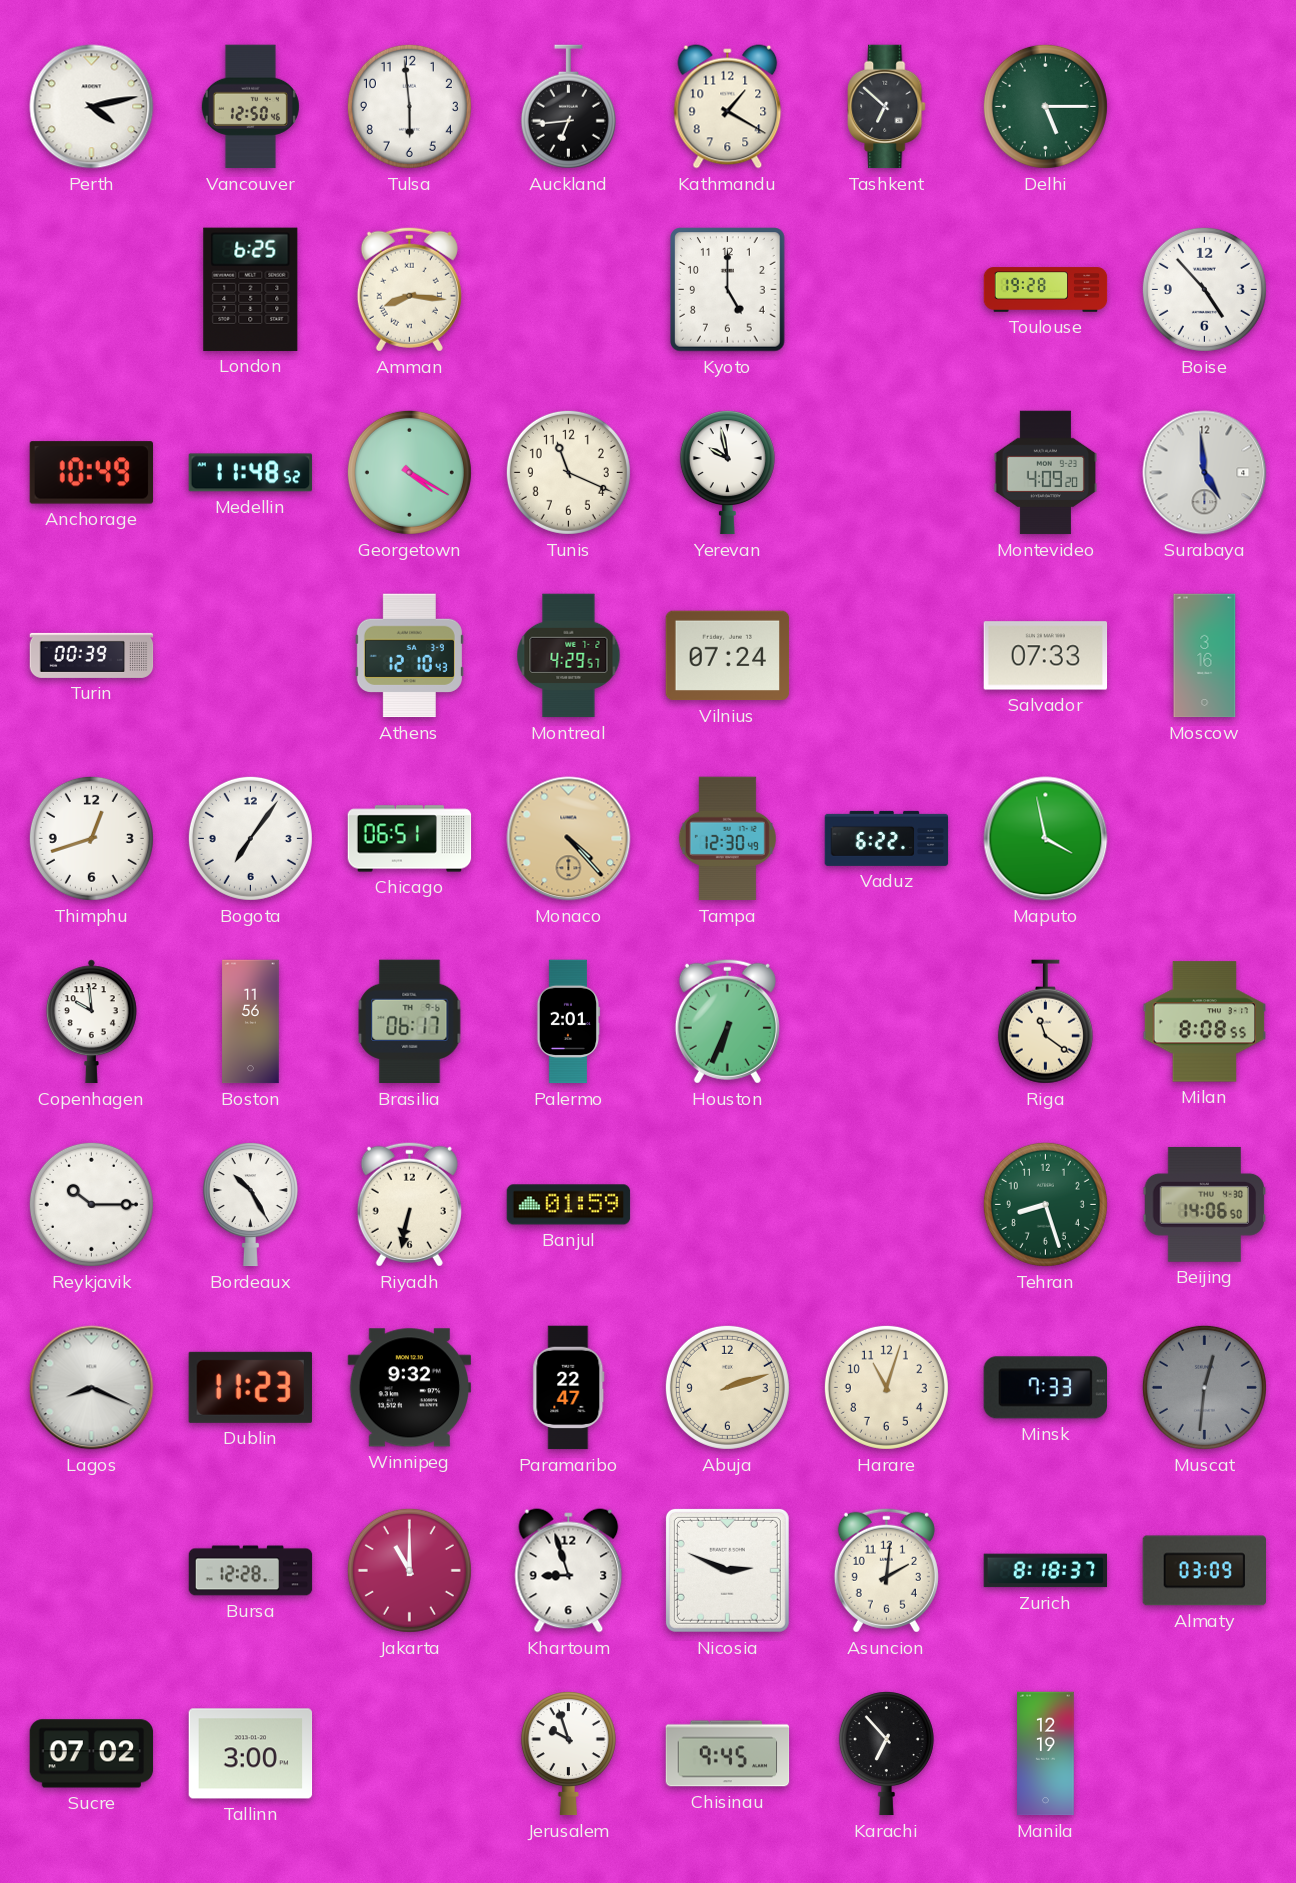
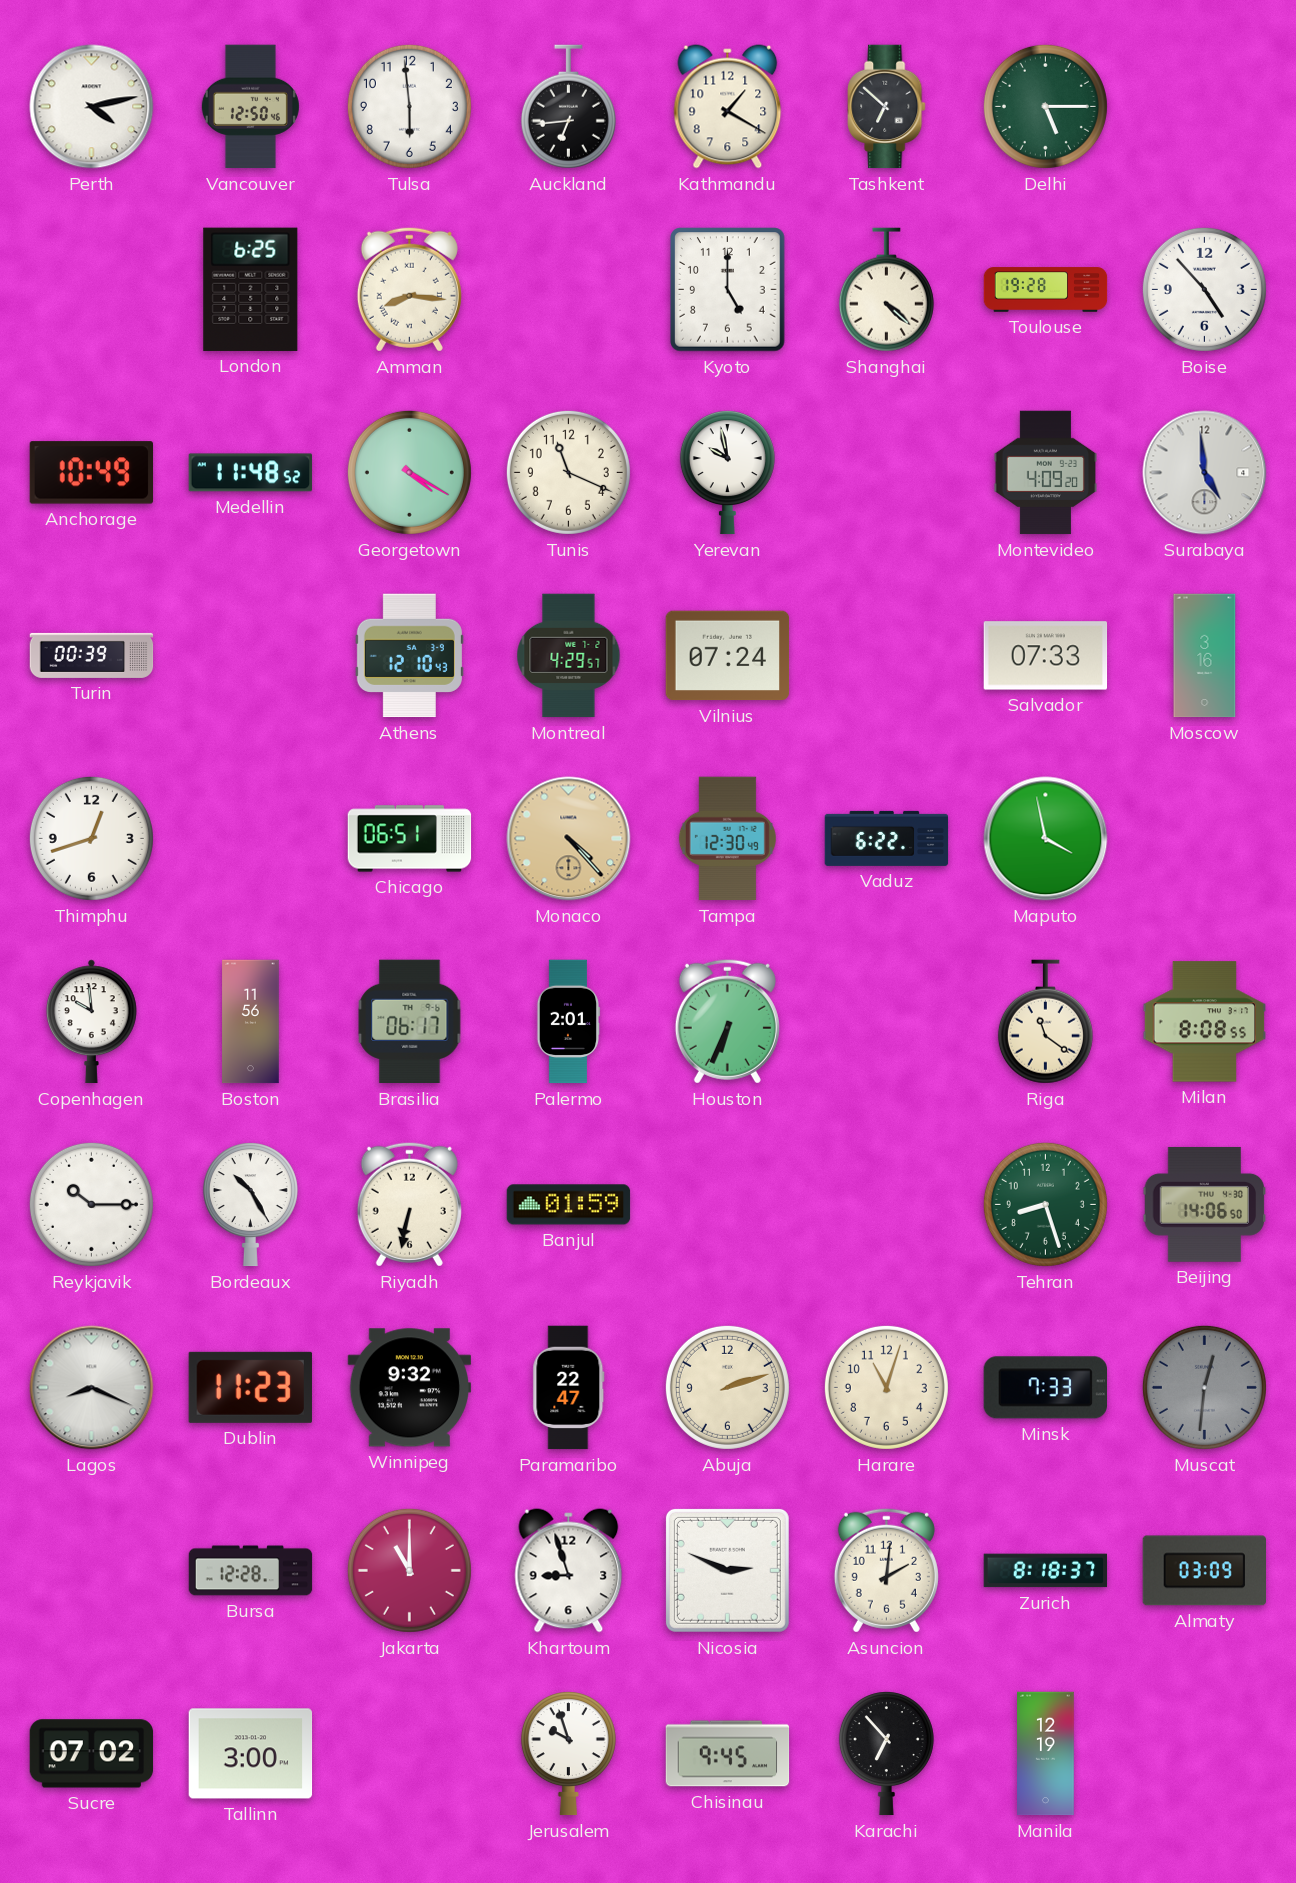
Shanghai: none -> 4:22 (886, 290)
Bogota: 7:06 -> none (250, 838)
